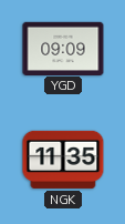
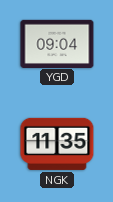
YGD: 09:09 -> 09:04 (57, 43)
